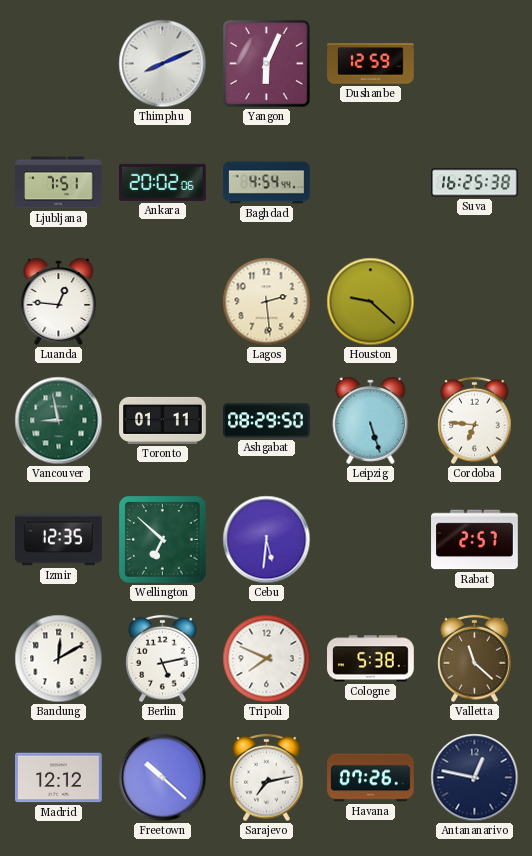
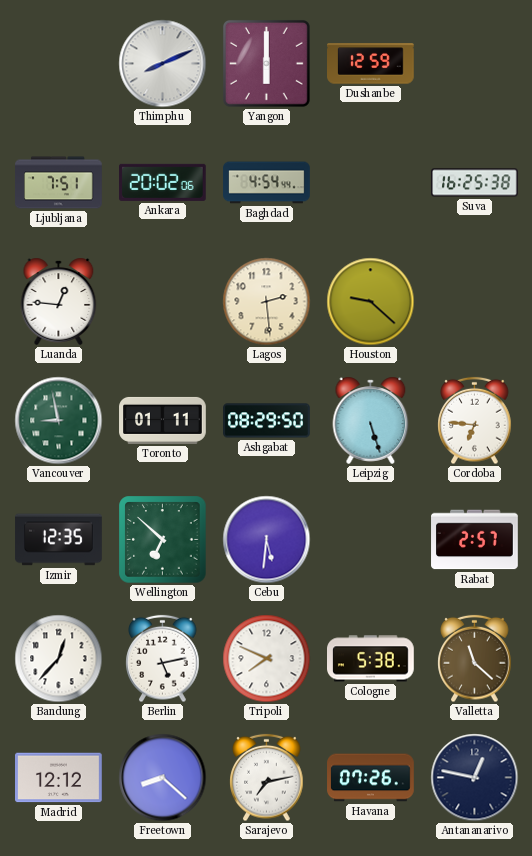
Yangon: 6:04 -> 6:00 (266, 63)
Bandung: 12:10 -> 12:37 (59, 659)
Freetown: 10:22 -> 8:22 (163, 778)
